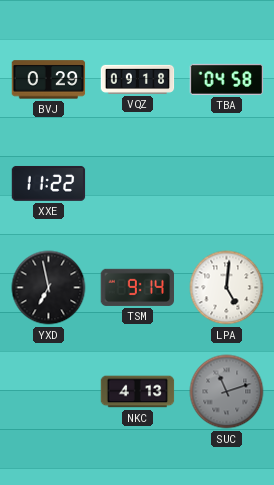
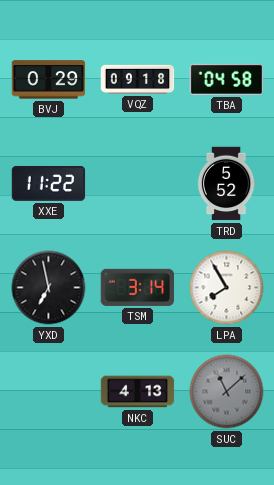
TRD: none -> 5:52 (226, 184)
TSM: 9:14 -> 3:14 (138, 287)
LPA: 5:01 -> 7:55 (227, 288)
SUC: 11:12 -> 11:08 (227, 392)
